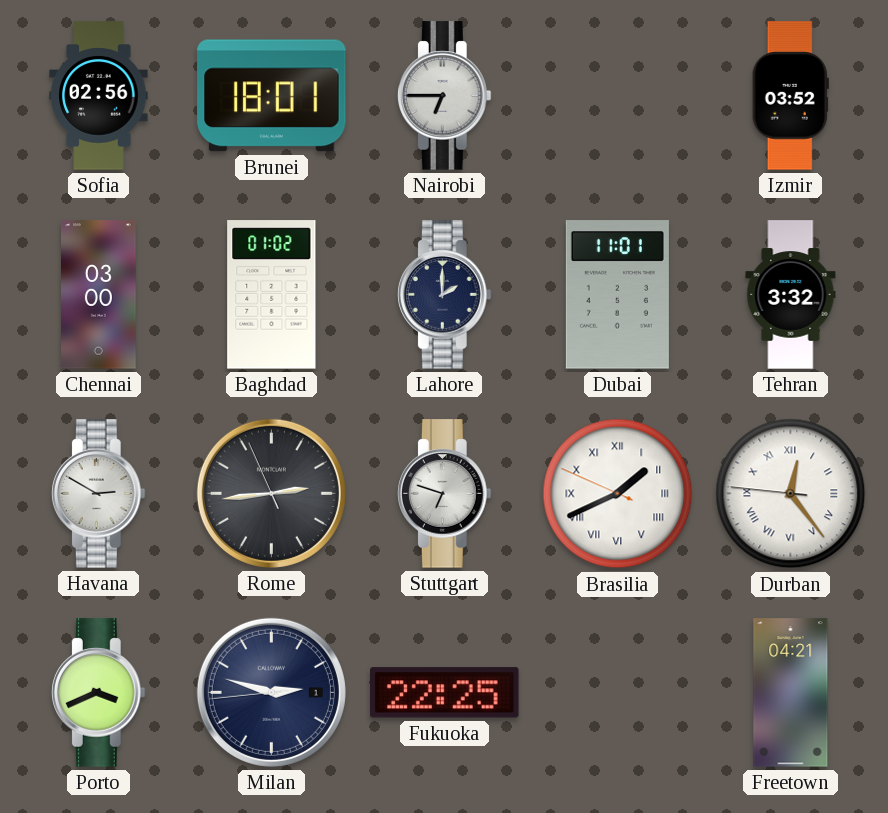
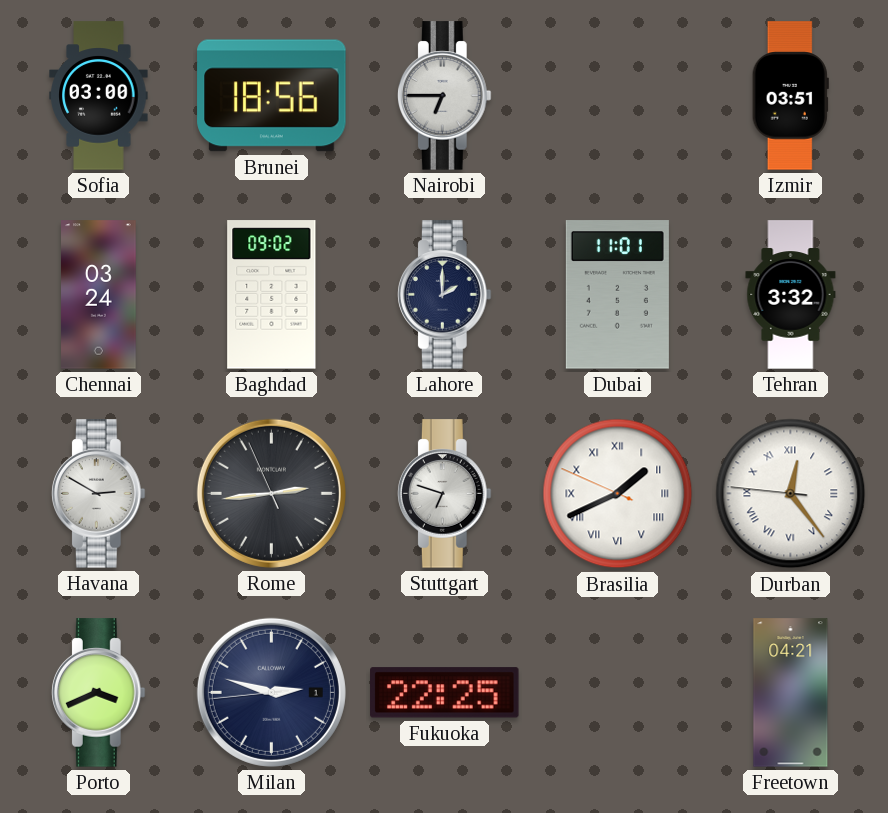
Sofia: 02:56 -> 03:00 (99, 96)
Brunei: 18:01 -> 18:56 (272, 96)
Izmir: 03:52 -> 03:51 (790, 96)
Chennai: 03:00 -> 03:24 (99, 295)
Baghdad: 01:02 -> 09:02 (272, 295)
